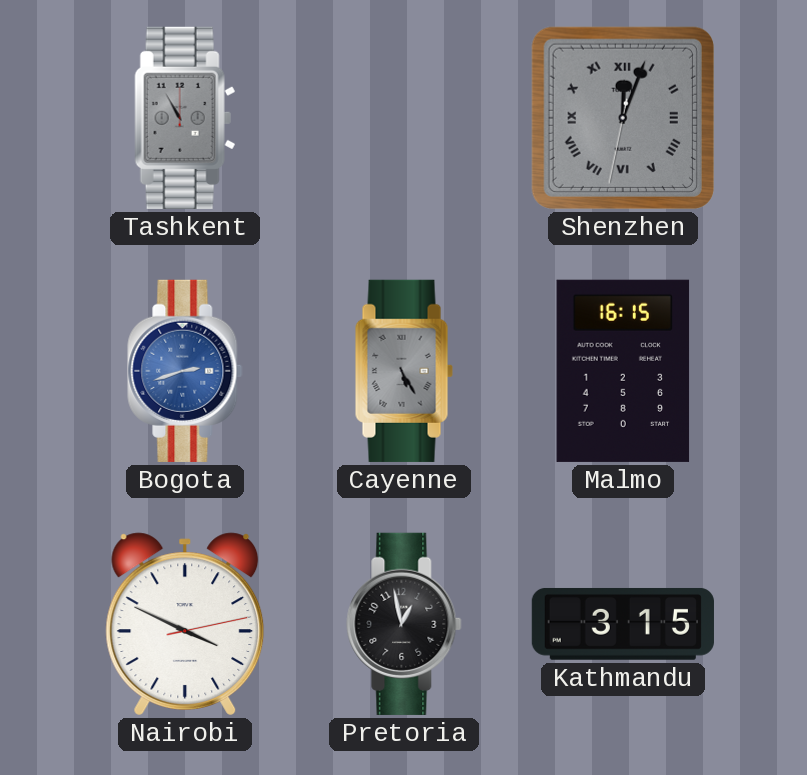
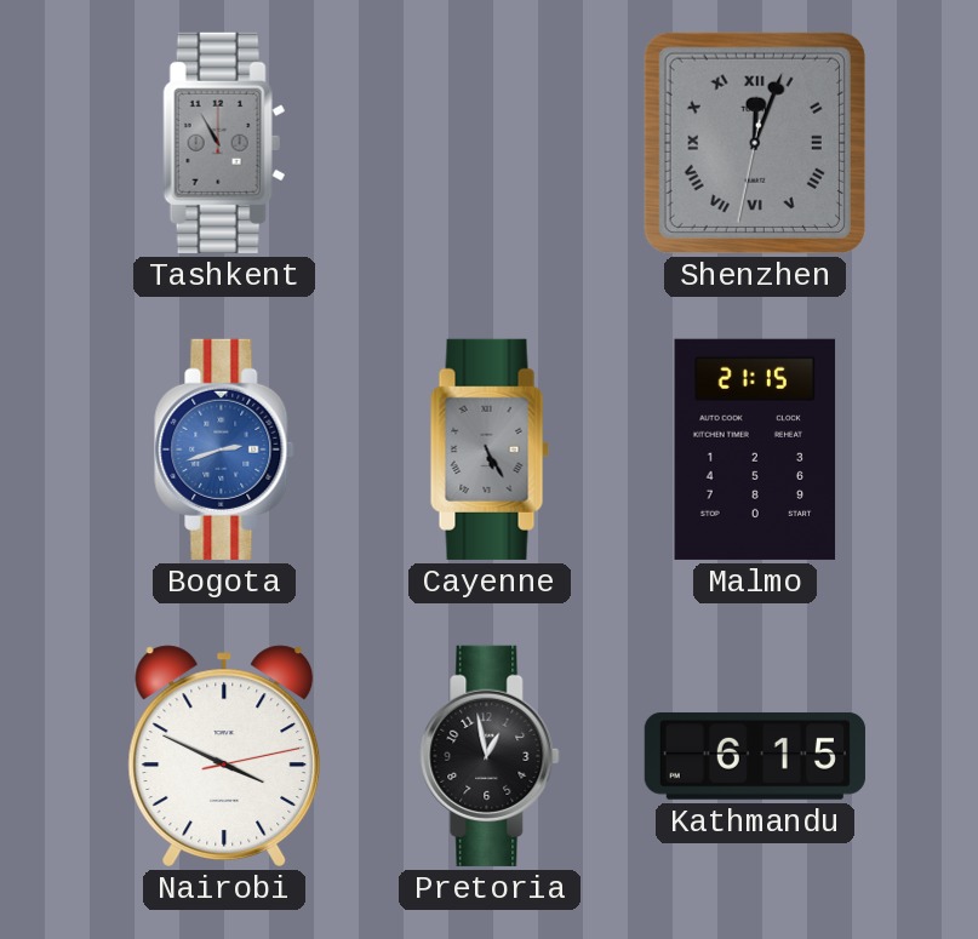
Malmo: 16:15 -> 21:15 (755, 450)
Kathmandu: 3:15 -> 6:15 (755, 756)
